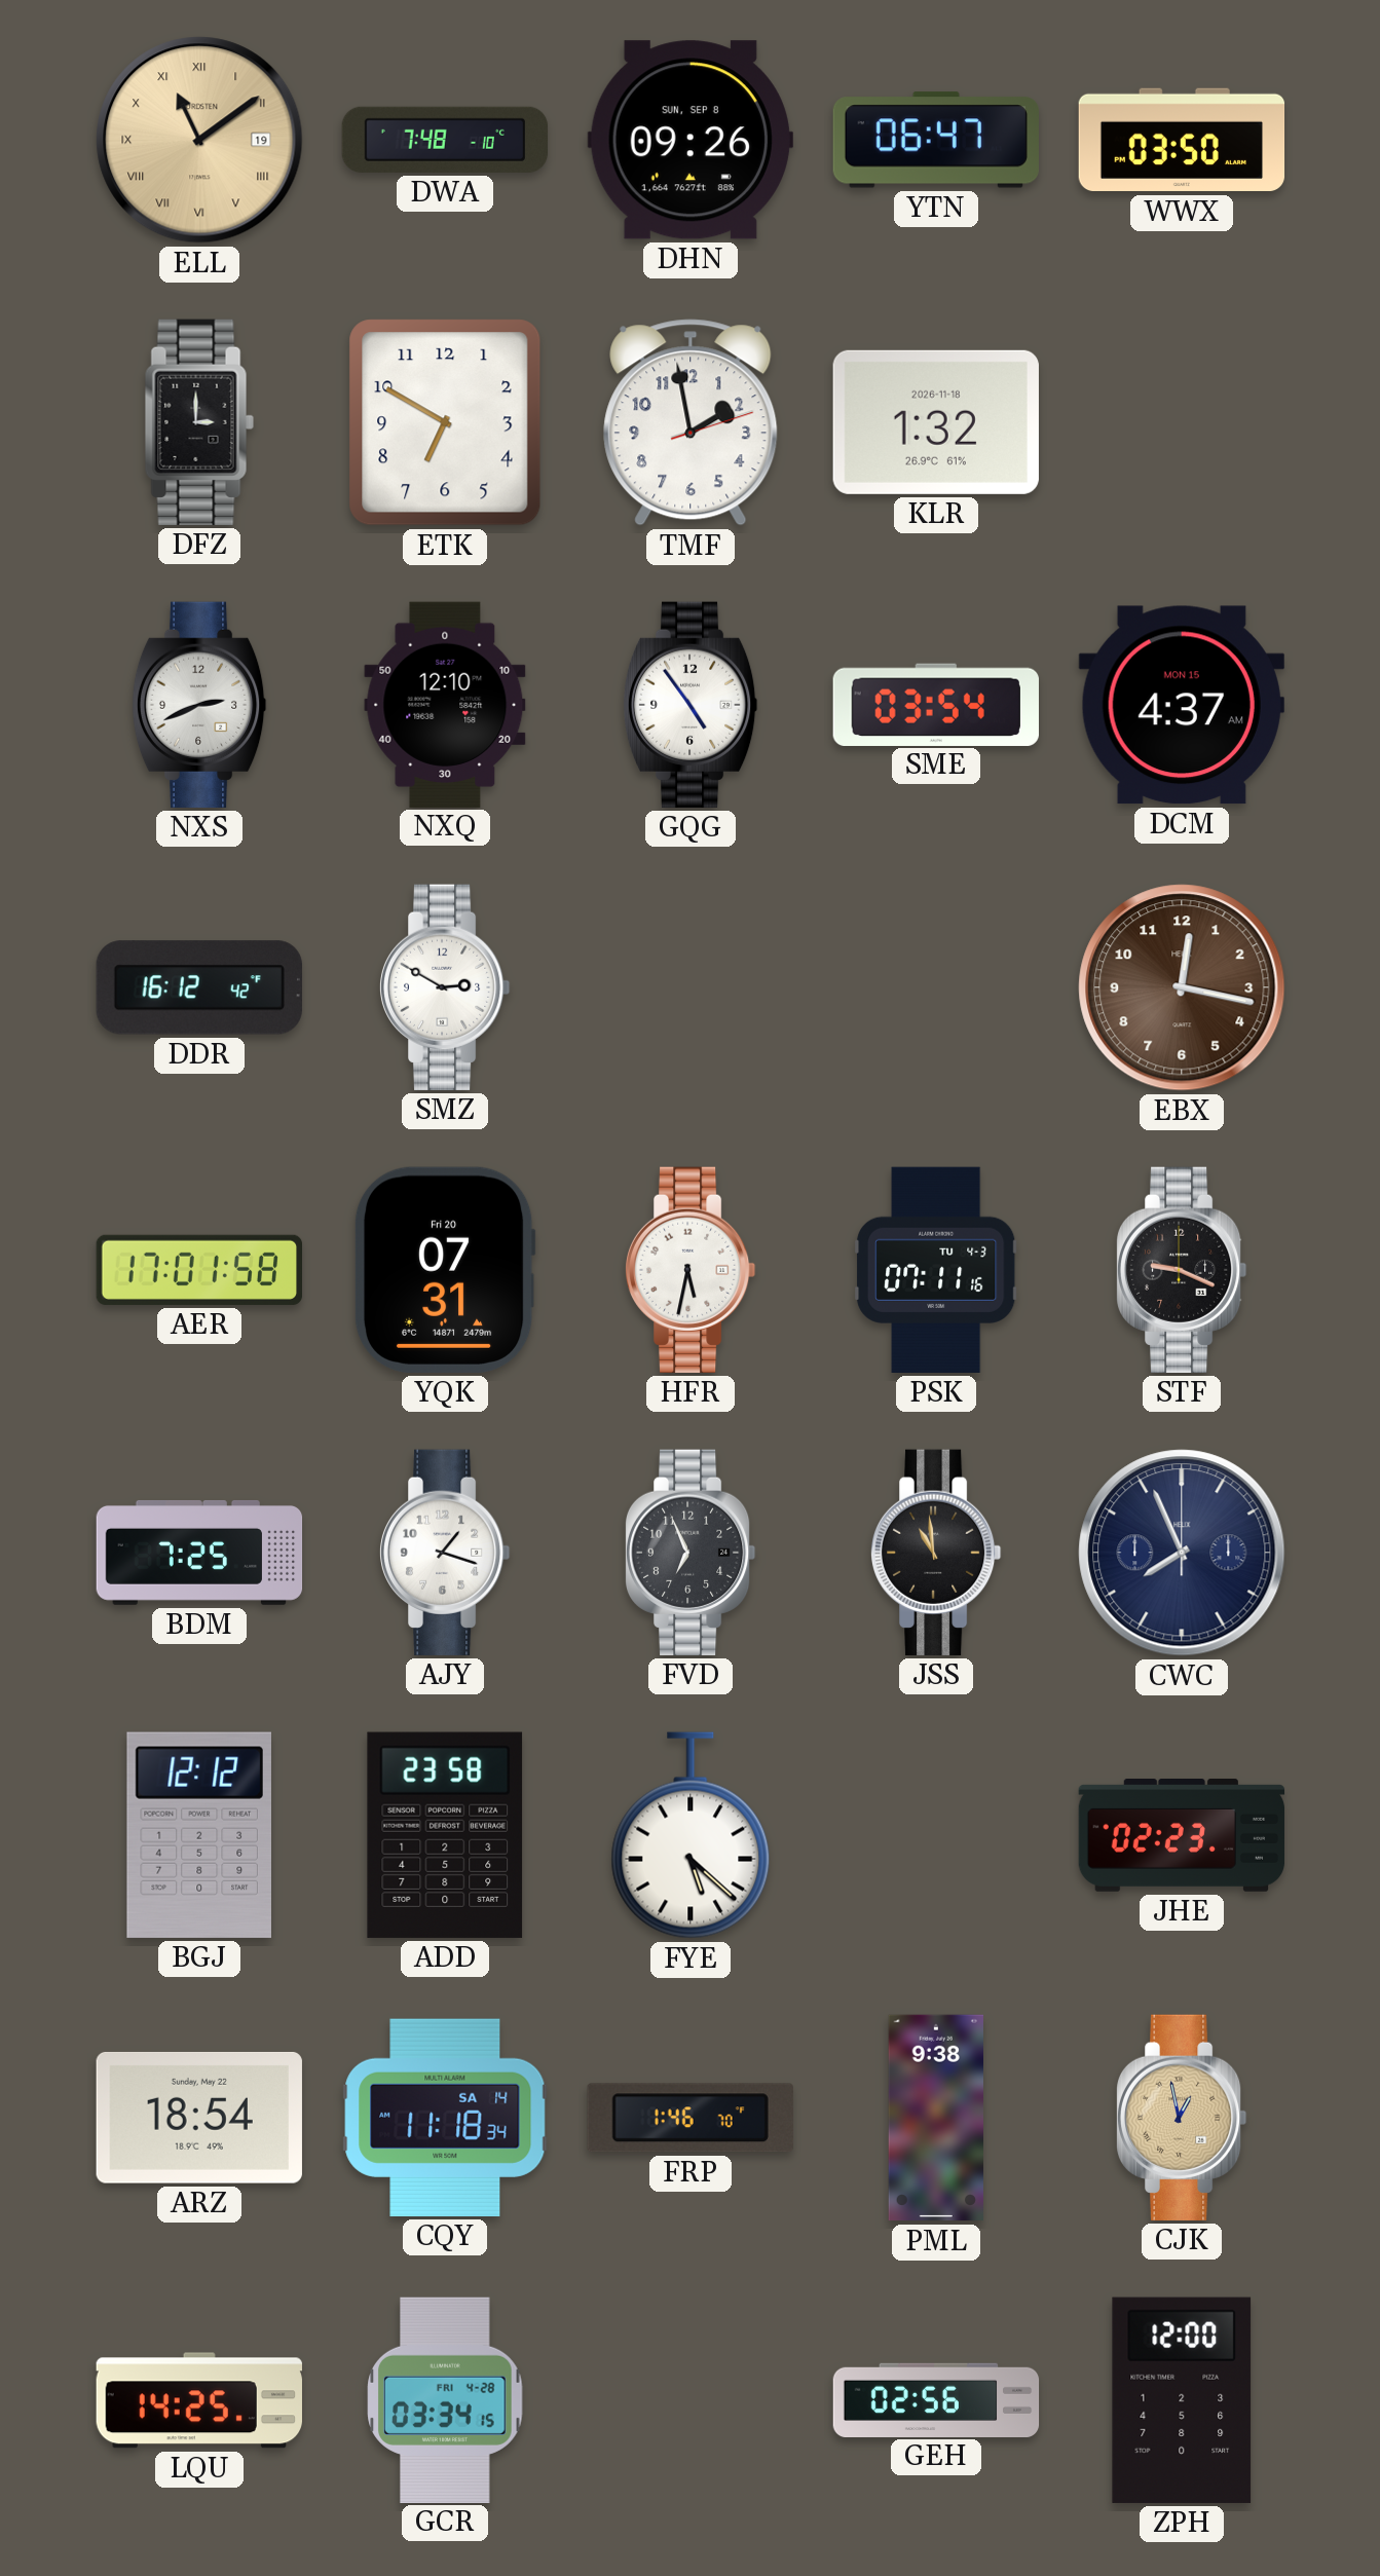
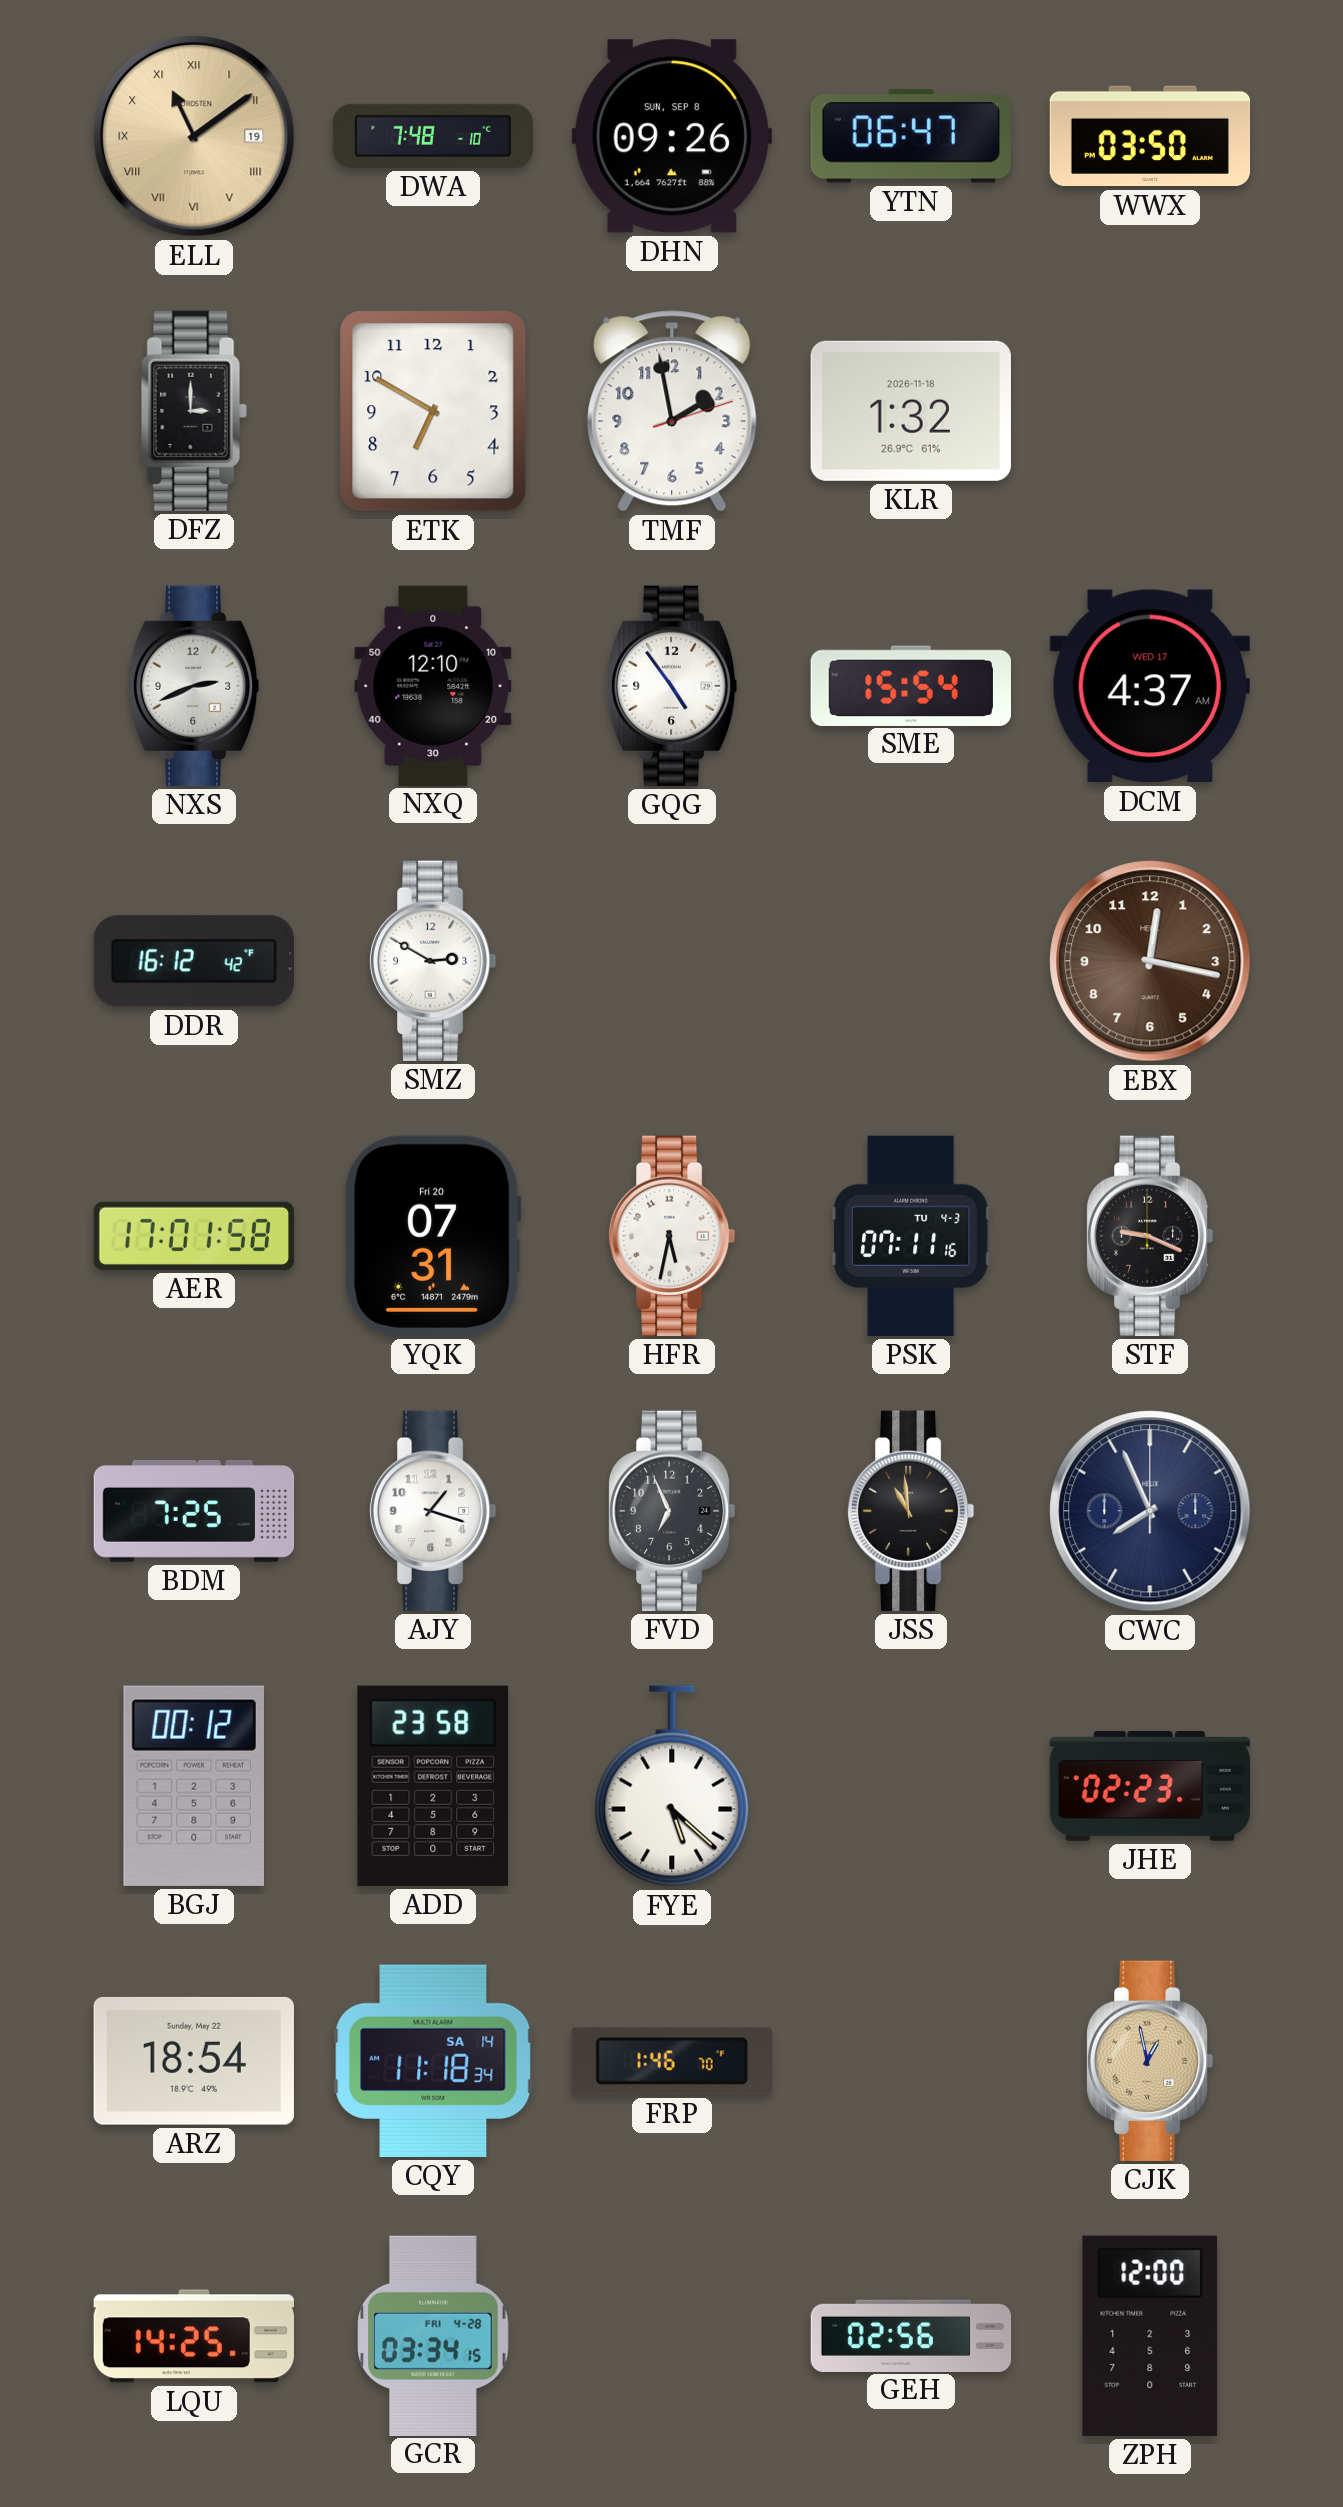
SME: 03:54 -> 15:54 (911, 685)
DCM date: MON 15 -> WED 17 (1150, 686)
BGJ: 12:12 -> 00:12 (194, 1786)
PML: 9:38 -> none (935, 2118)
